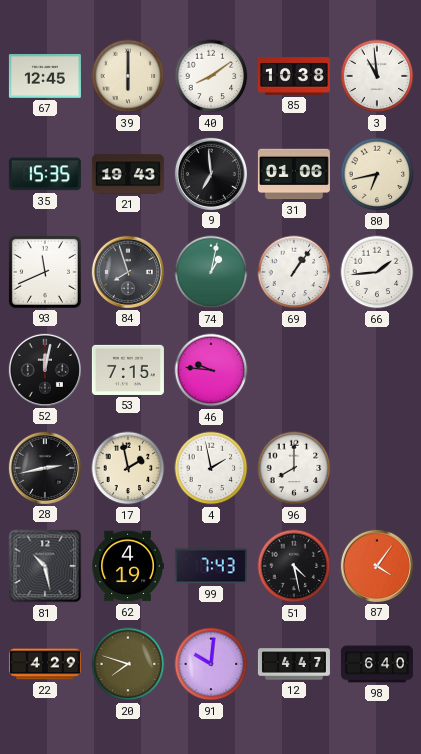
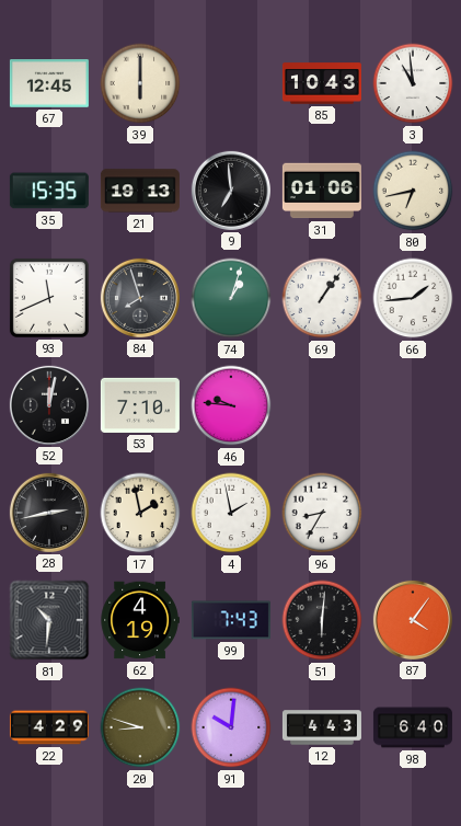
40: 8:09 -> none (211, 76)
85: 10:38 -> 10:43 (322, 83)
21: 19:43 -> 19:13 (140, 191)
74: 1:02 -> 1:03 (231, 298)
53: 7:15 -> 7:10 (140, 405)
96: 8:00 -> 8:35 (322, 513)
81: 10:28 -> 10:31 (49, 620)
51: 4:28 -> 6:01 (322, 620)
20: 7:48 -> 8:48 (140, 727)
12: 4:47 -> 4:43 (322, 727)
